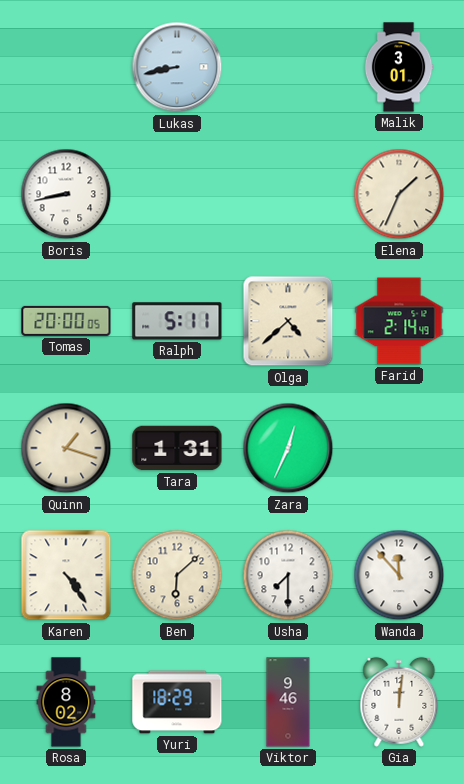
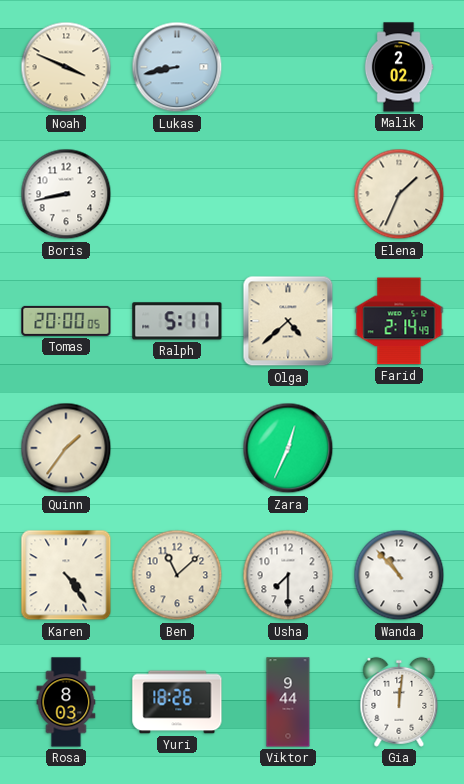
Noah: none -> 3:49 (66, 67)
Malik: 3:01 -> 2:02 (399, 67)
Quinn: 1:18 -> 1:36 (66, 448)
Tara: 1:31 -> none (177, 448)
Ben: 6:08 -> 11:08 (177, 575)
Wanda: 11:53 -> 10:53 (399, 575)
Rosa: 8:02 -> 8:03 (66, 702)
Yuri: 18:29 -> 18:26 (177, 702)
Viktor: 9:46 -> 9:44 (288, 702)
